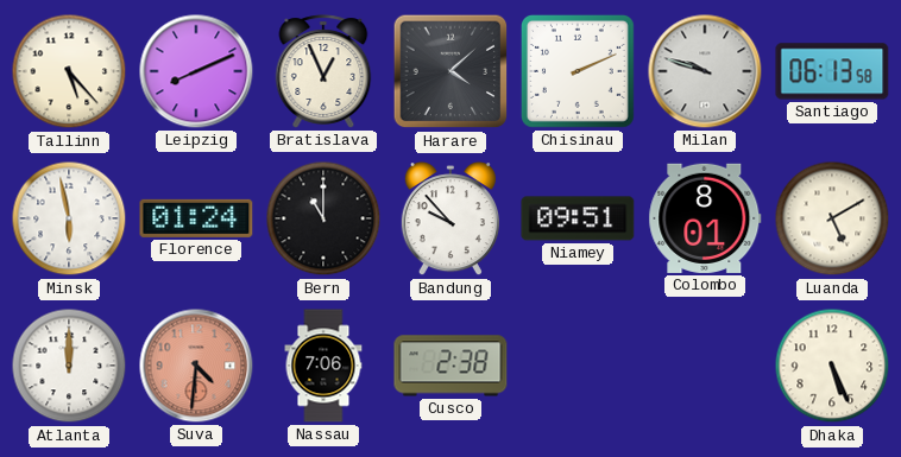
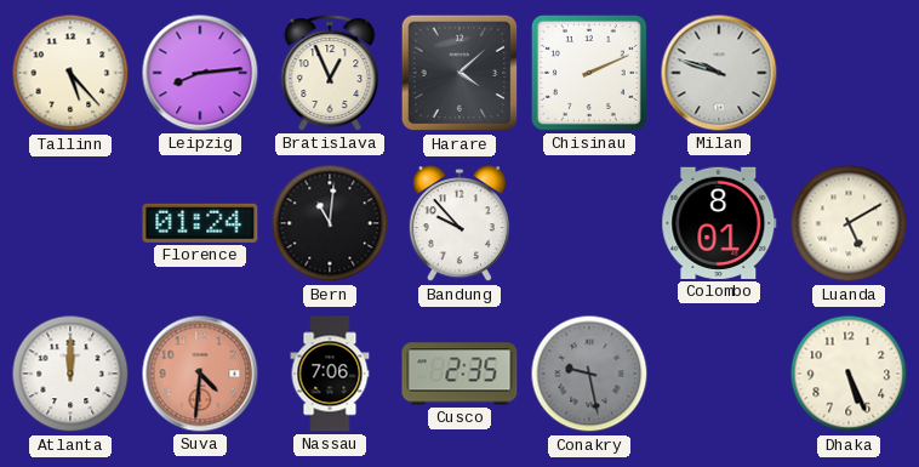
Leipzig: 8:11 -> 8:14 (200, 73)
Santiago: 06:13 -> none (832, 71)
Minsk: 5:58 -> none (69, 218)
Bern: 11:00 -> 11:01 (330, 223)
Niamey: 09:51 -> none (578, 218)
Cusco: 2:38 -> 2:35 (459, 374)
Conakry: none -> 9:28 (589, 374)
